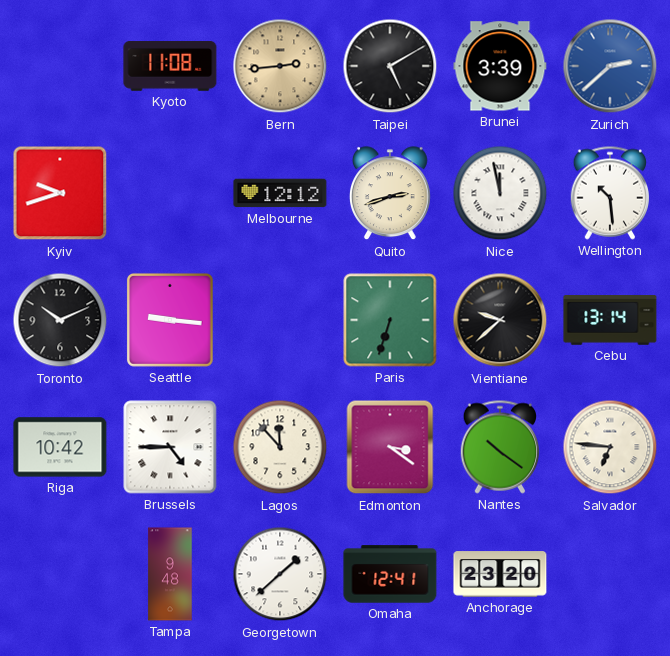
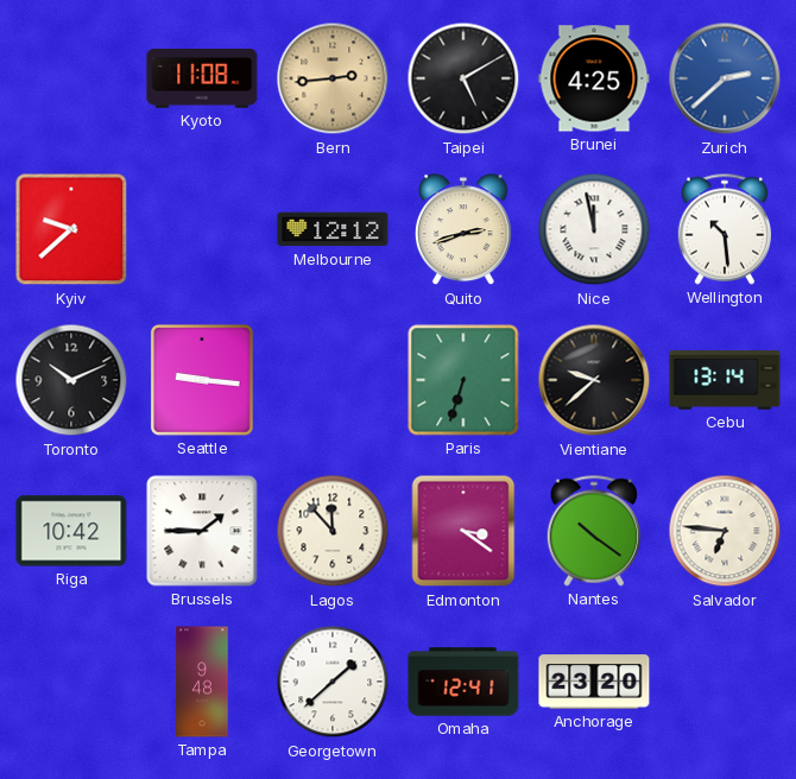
Brunei: 3:39 -> 4:25 (594, 78)
Kyiv: 9:42 -> 9:38 (71, 229)
Brussels: 4:45 -> 1:45 (202, 531)
